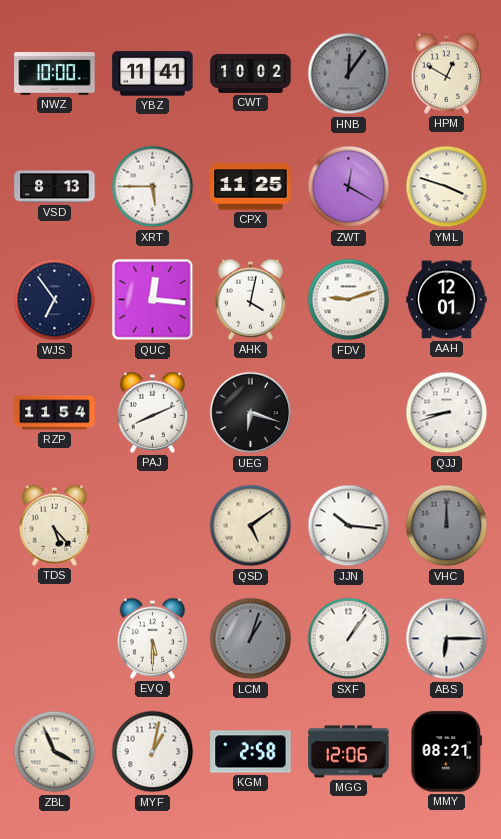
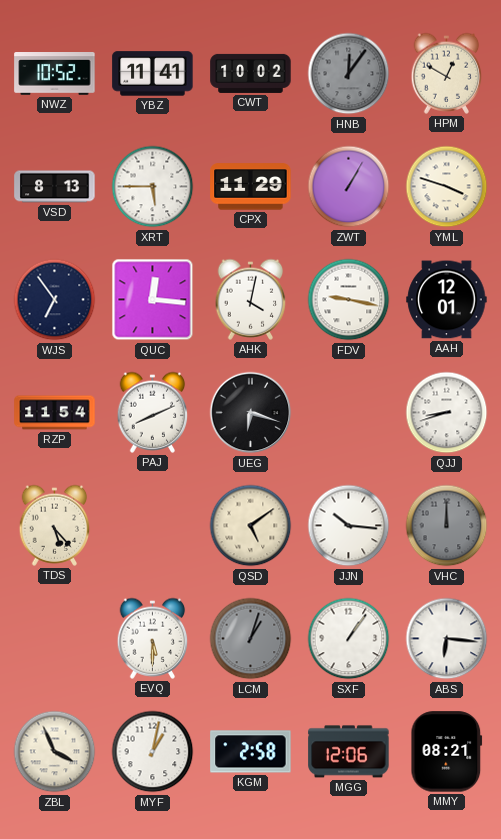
NWZ: 10:00 -> 10:52 (55, 74)
CPX: 11:25 -> 11:29 (251, 187)
ZWT: 12:20 -> 1:05 (349, 187)
FDV: 9:12 -> 9:17 (349, 300)
ABS: 6:15 -> 6:16 (447, 639)
